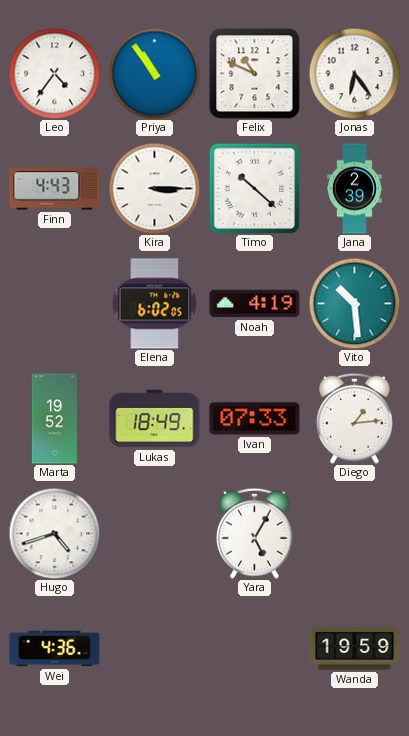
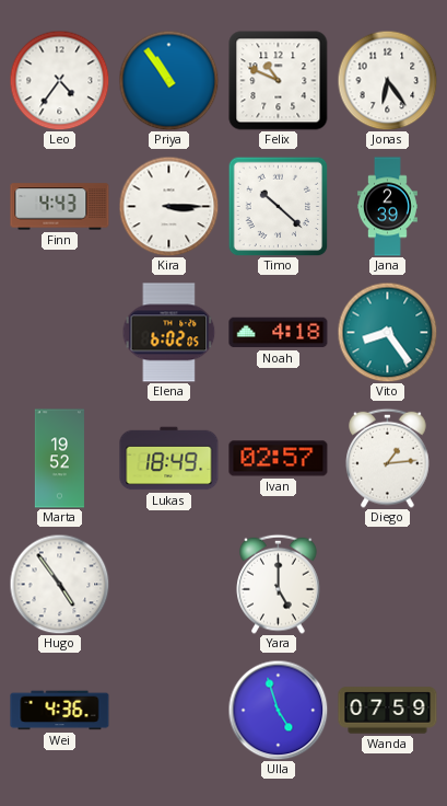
Noah: 4:19 -> 4:18 (279, 333)
Vito: 10:29 -> 8:24 (387, 332)
Ivan: 07:33 -> 02:57 (279, 459)
Hugo: 4:42 -> 4:54 (59, 584)
Yara: 5:05 -> 5:00 (279, 584)
Ulla: none -> 4:57 (278, 710)
Wanda: 19:59 -> 07:59 (388, 711)
